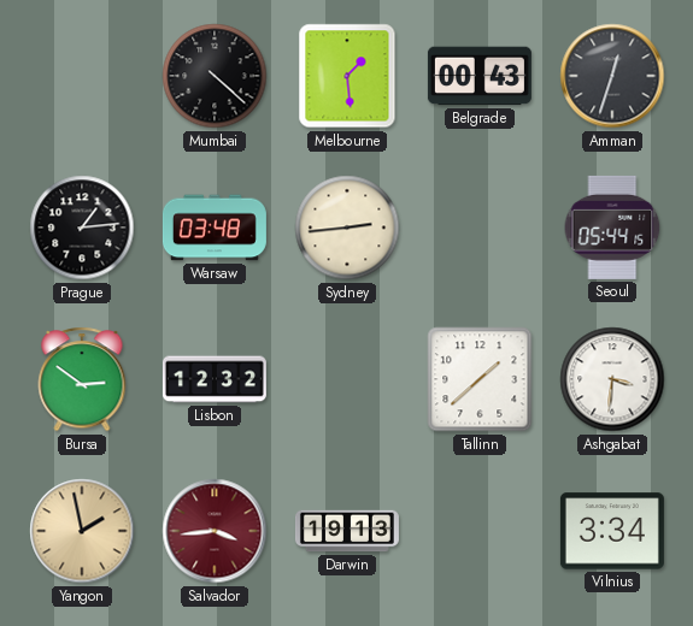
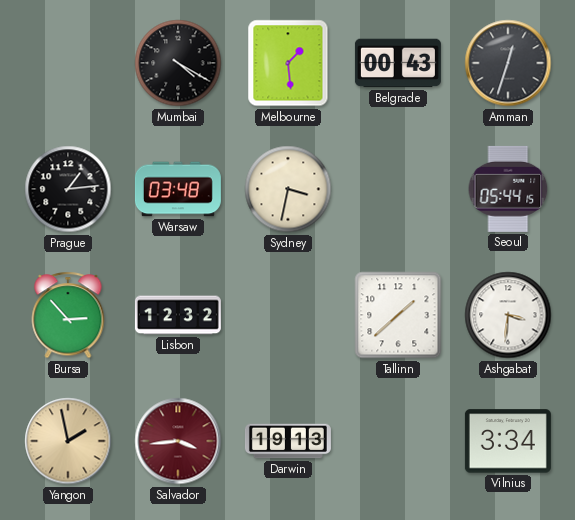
Mumbai: 4:22 -> 4:20 (178, 63)
Sydney: 2:44 -> 3:32 (288, 189)
Bursa: 2:51 -> 2:53 (68, 315)
